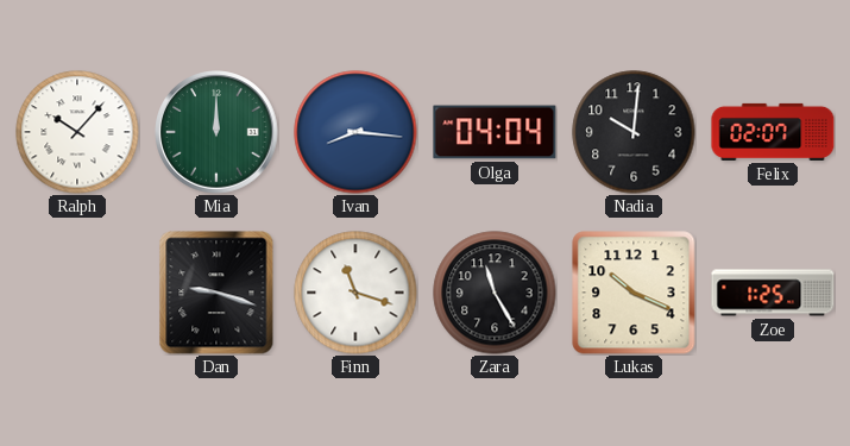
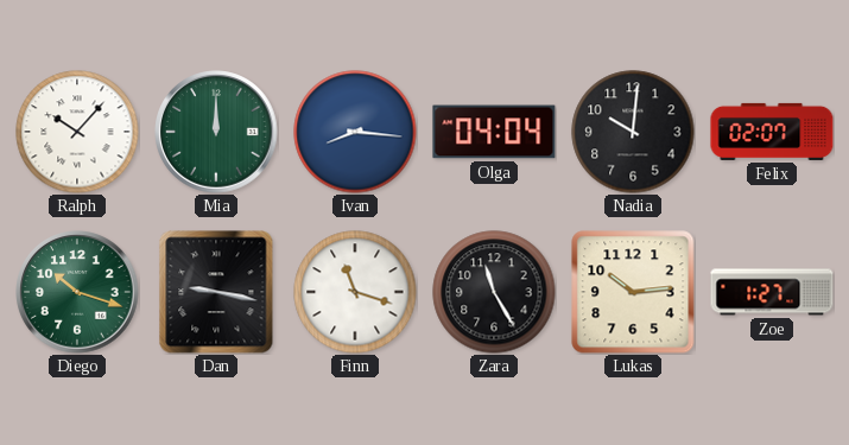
Diego: none -> 10:18 (77, 292)
Dan: 9:18 -> 9:17 (216, 292)
Lukas: 10:19 -> 10:14 (633, 292)
Zoe: 1:25 -> 1:27 (772, 292)
